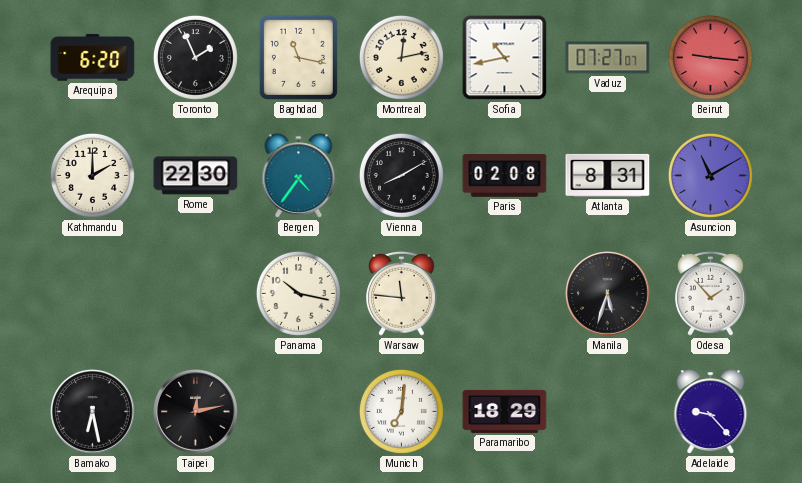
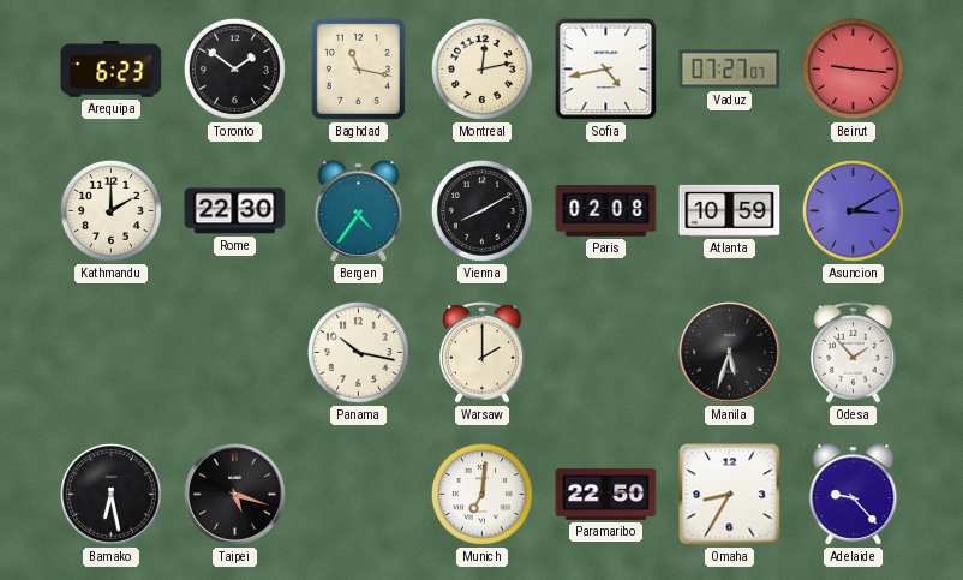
Arequipa: 6:20 -> 6:23 (112, 70)
Toronto: 1:56 -> 1:51 (234, 68)
Sofia: 10:43 -> 4:43 (606, 70)
Atlanta: 8:31 -> 10:59 (730, 210)
Asuncion: 11:10 -> 3:10 (853, 210)
Warsaw: 11:46 -> 2:00 (483, 352)
Taipei: 12:13 -> 5:18 (235, 495)
Paramaribo: 18:29 -> 22:50 (606, 494)
Omaha: none -> 8:35 (730, 495)
